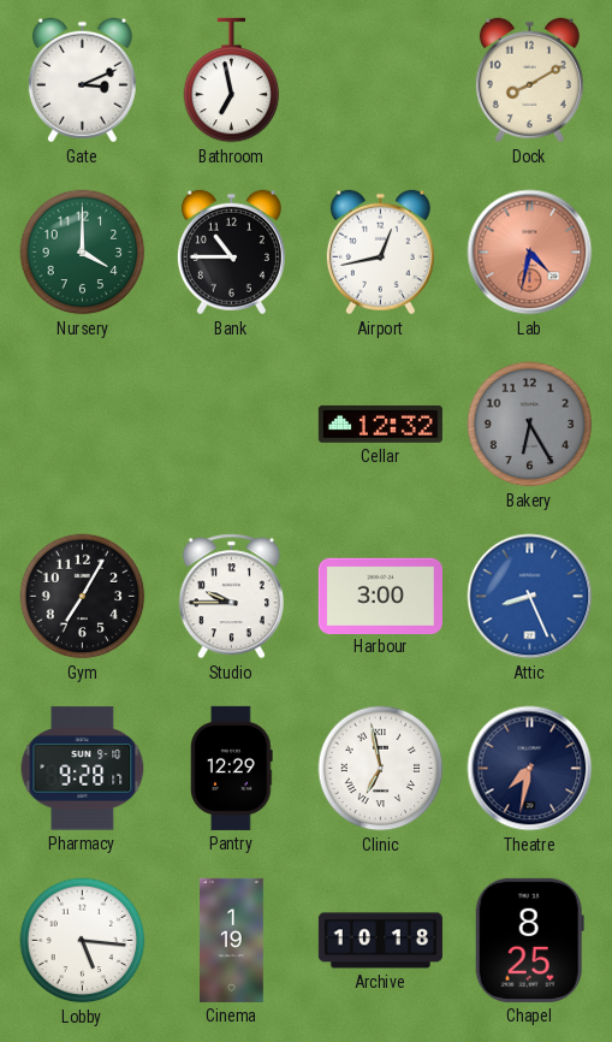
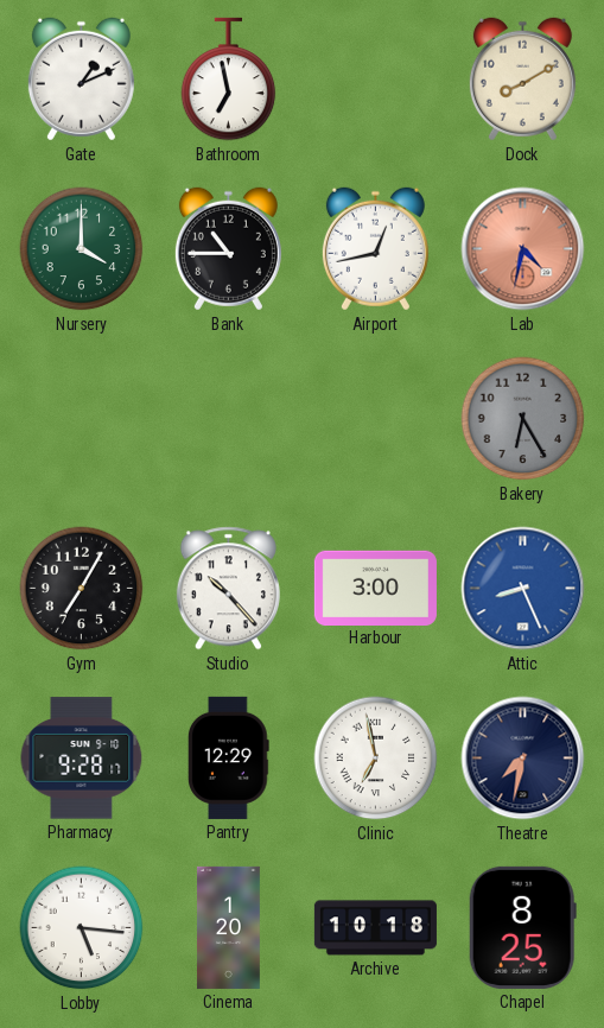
Gate: 3:11 -> 1:11 (81, 80)
Cellar: 12:32 -> none (380, 424)
Studio: 9:45 -> 10:23 (228, 589)
Cinema: 1:19 -> 1:20 (229, 927)
